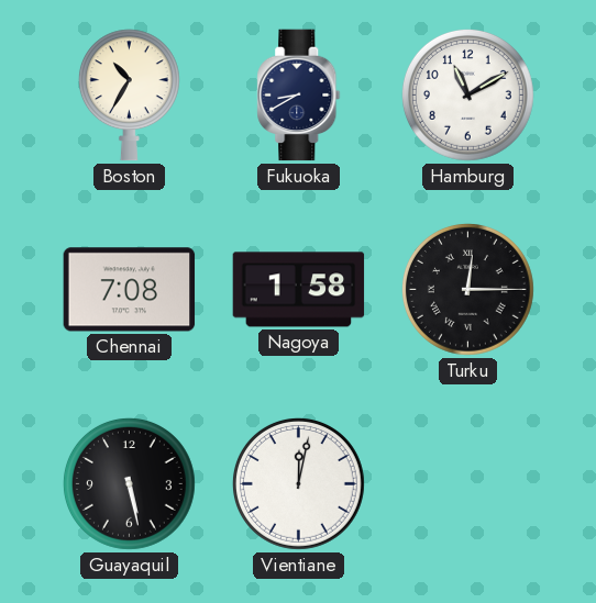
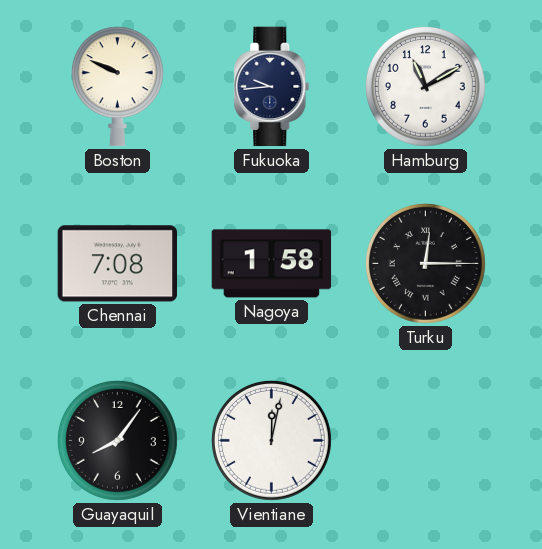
Boston: 10:35 -> 9:49 (117, 87)
Fukuoka: 8:40 -> 9:44 (272, 87)
Guayaquil: 5:28 -> 8:06 (117, 440)
